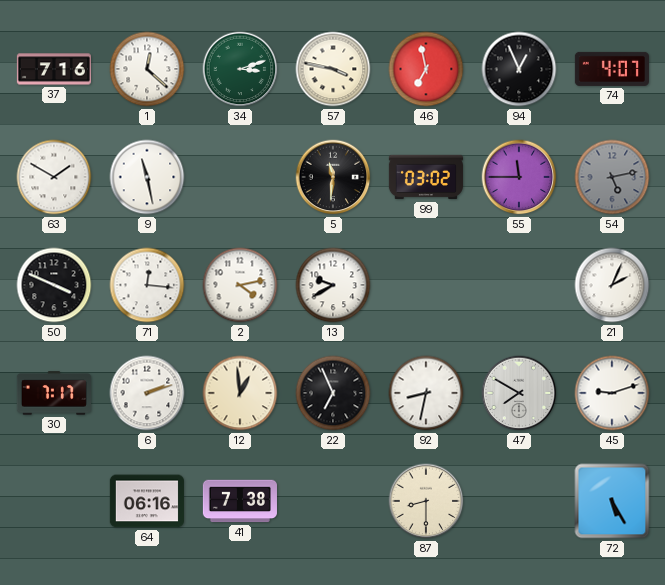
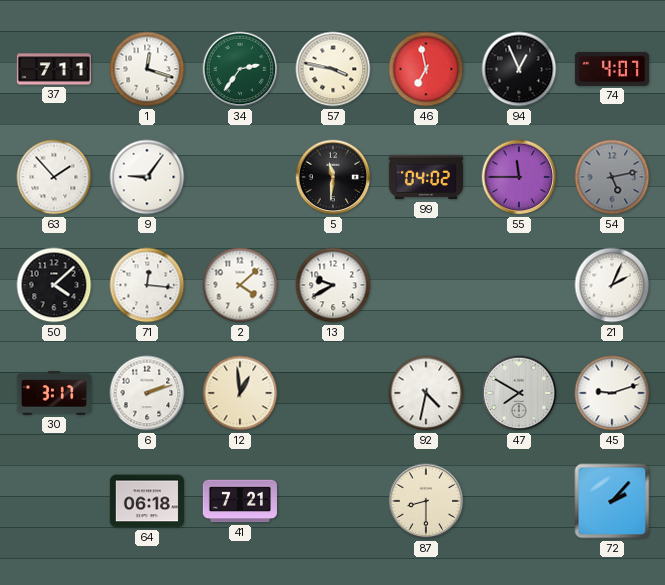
37: 7:16 -> 7:11 (54, 69)
1: 12:22 -> 12:18 (147, 69)
34: 3:12 -> 2:36 (240, 69)
63: 1:50 -> 1:53 (54, 177)
9: 11:28 -> 9:06 (147, 177)
99: 03:02 -> 04:02 (426, 177)
50: 3:49 -> 4:08 (54, 285)
2: 4:13 -> 4:08 (240, 285)
30: 7:17 -> 3:17 (54, 393)
22: 6:56 -> none (333, 393)
92: 8:32 -> 4:32 (426, 393)
64: 06:16 -> 06:18 (147, 501)
41: 7:38 -> 7:21 (240, 501)
72: 5:25 -> 2:07 (612, 501)
